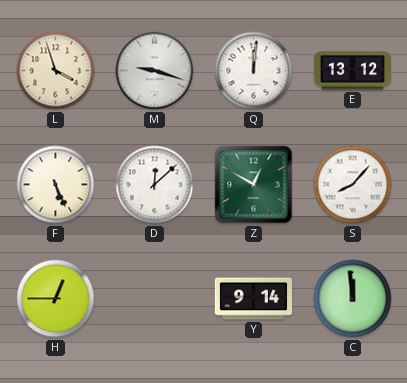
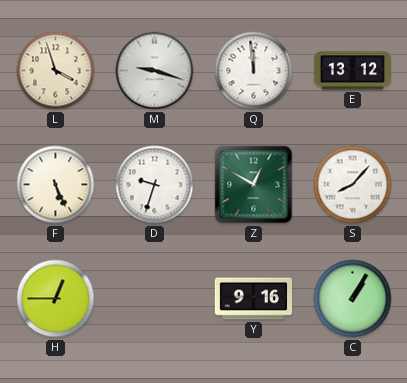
Q: 12:01 -> 11:59 (254, 71)
D: 12:08 -> 9:33 (155, 185)
Y: 9:14 -> 9:16 (253, 299)
C: 11:59 -> 1:05 (353, 299)
